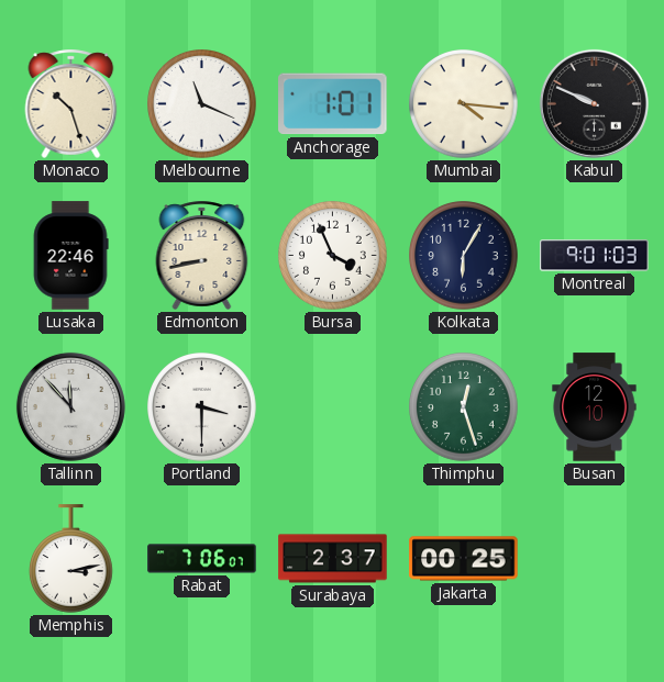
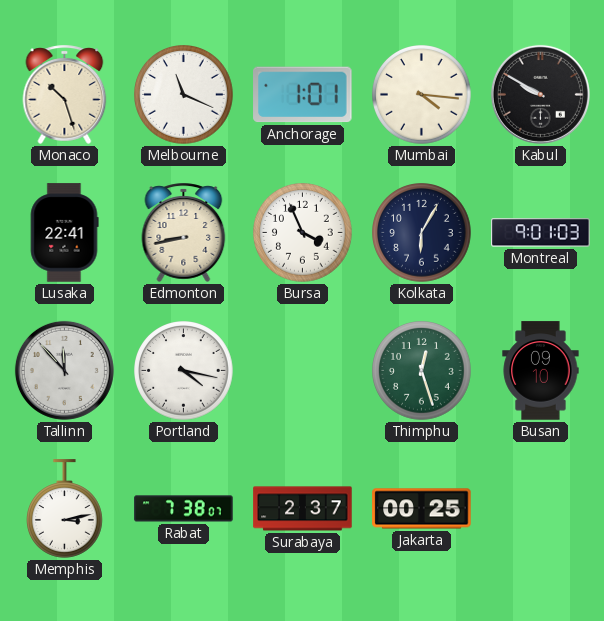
Kabul: 9:49 -> 9:50 (540, 94)
Lusaka: 22:46 -> 22:41 (64, 233)
Portland: 3:30 -> 4:17 (184, 371)
Busan: 12:10 -> 09:10 (541, 371)
Rabat: 7:06 -> 7:38 (184, 509)
